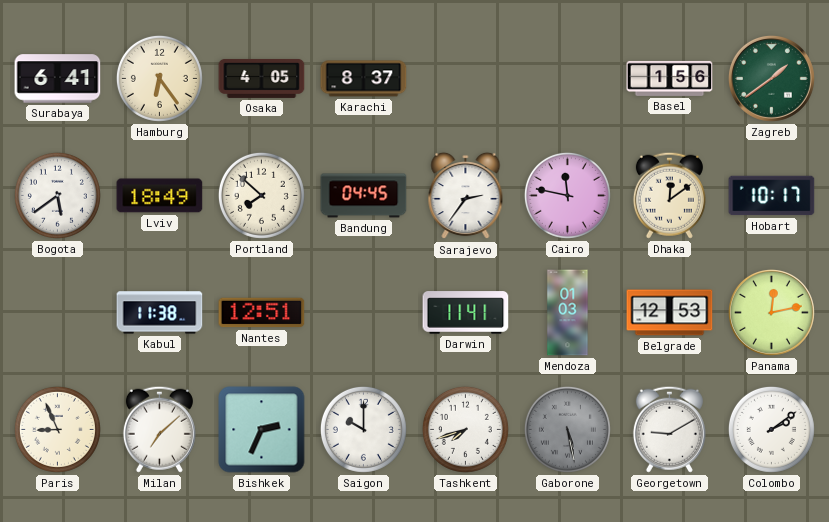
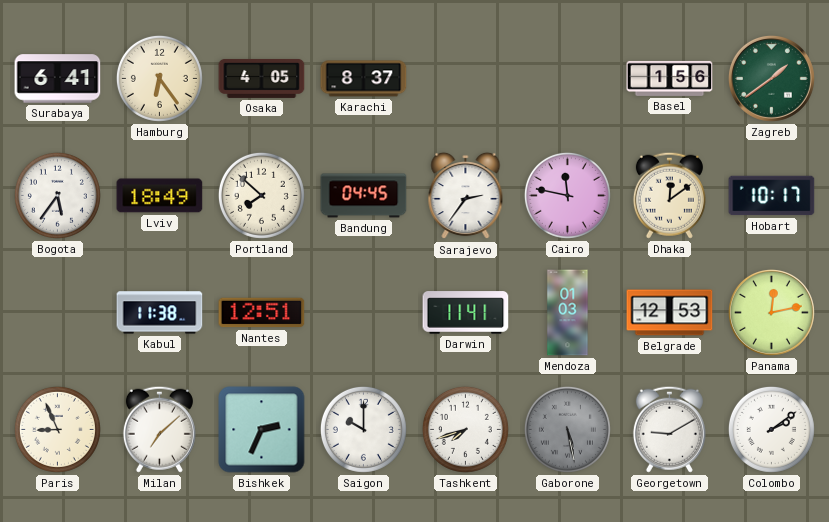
Bogota: 5:39 -> 5:36 (57, 195)
